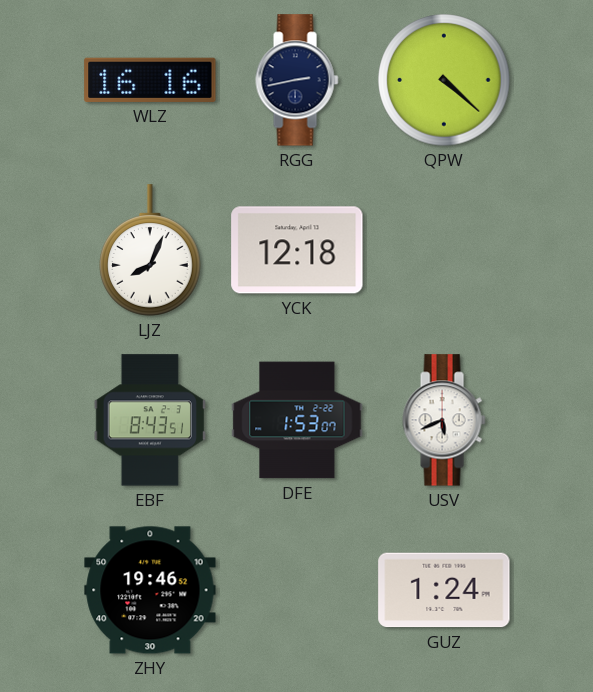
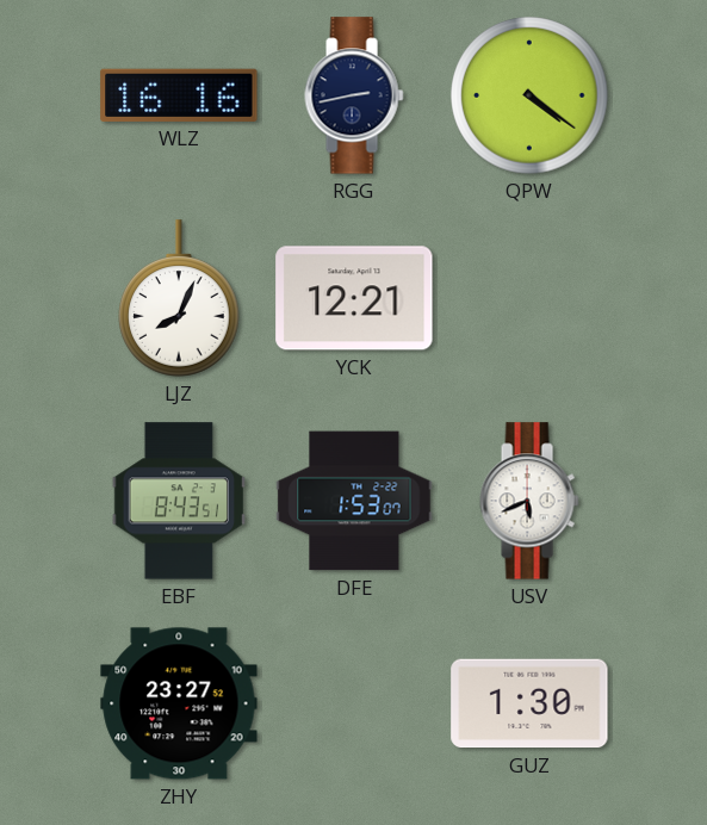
QPW: 4:22 -> 4:21 (529, 95)
YCK: 12:18 -> 12:21 (354, 298)
ZHY: 19:46 -> 23:27 (179, 703)
GUZ: 1:24 -> 1:30 (529, 703)
